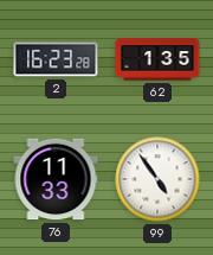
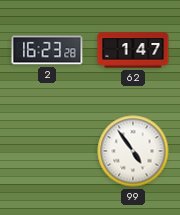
62: 1:35 -> 1:47 (133, 50)
76: 11:33 -> none (56, 179)
